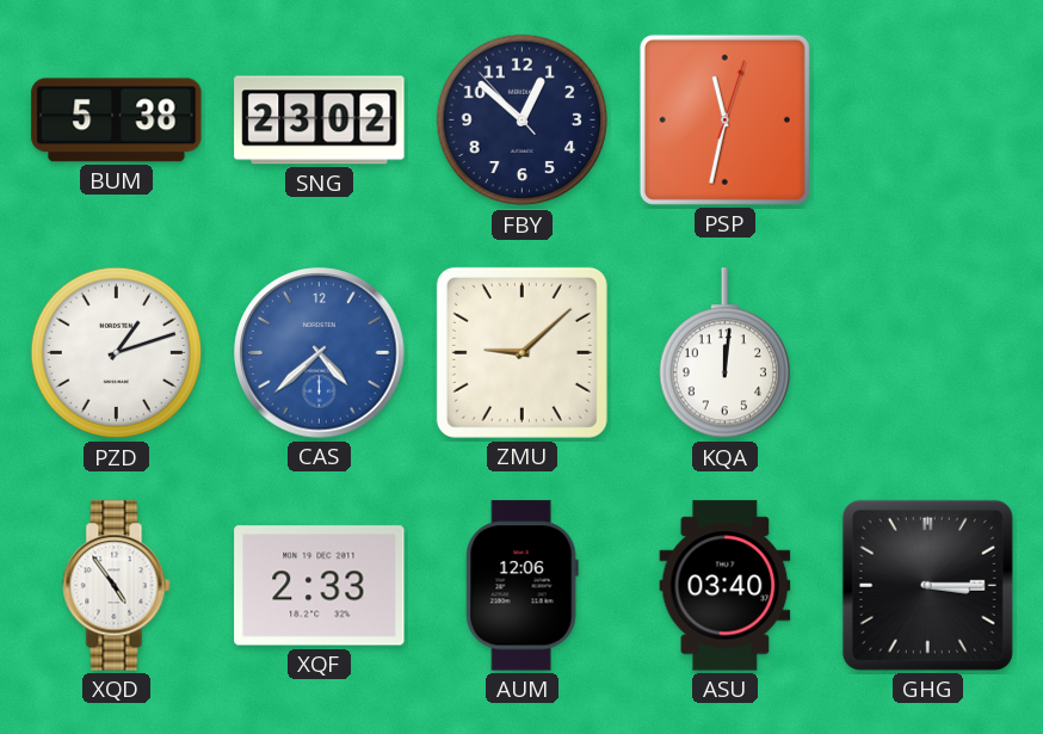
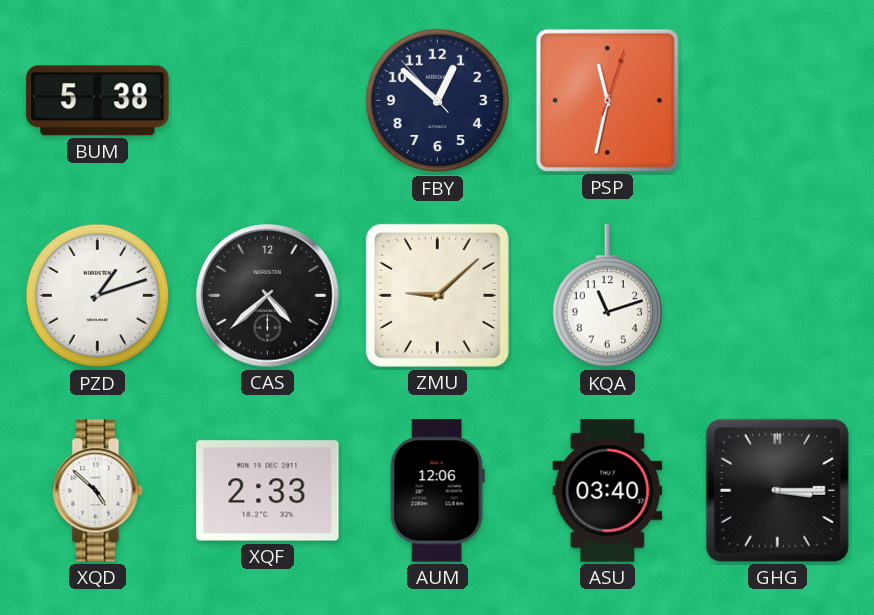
SNG: 23:02 -> none (320, 121)
CAS dial: blue -> black (268, 296)
KQA: 12:01 -> 11:12 (607, 296)
XQD: 4:54 -> 4:52 (98, 491)
